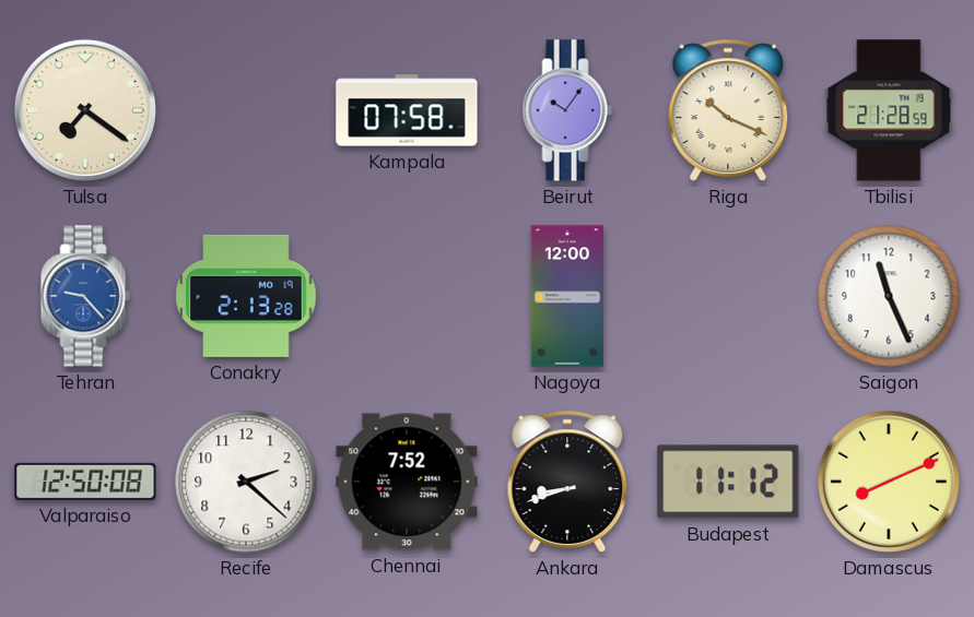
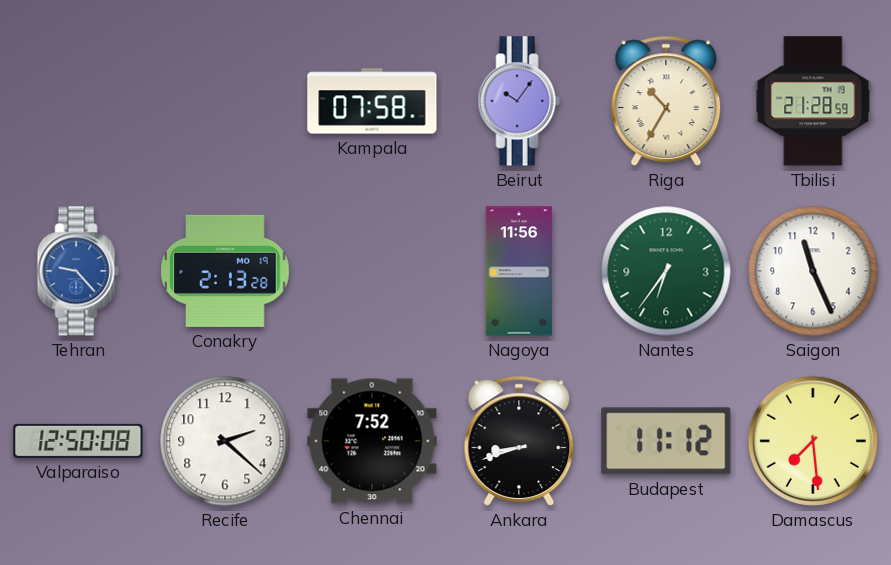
Tulsa: 7:21 -> none (85, 110)
Riga: 10:19 -> 10:35 (666, 101)
Nagoya: 12:00 -> 11:56 (519, 271)
Nantes: none -> 6:36 (666, 271)
Damascus: 8:11 -> 7:29 (813, 441)
